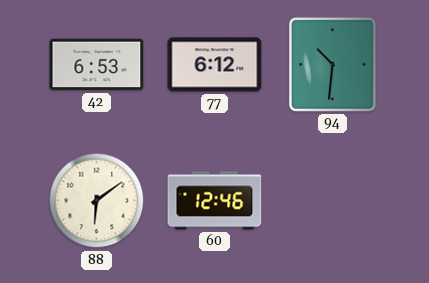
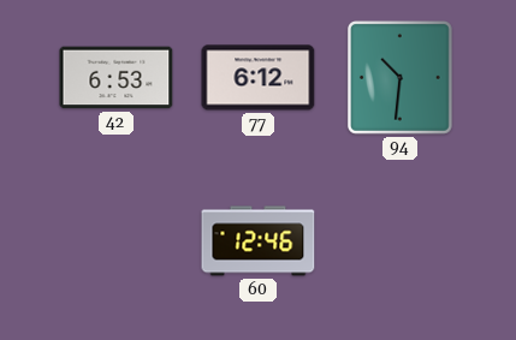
88: 6:09 -> none (97, 201)
